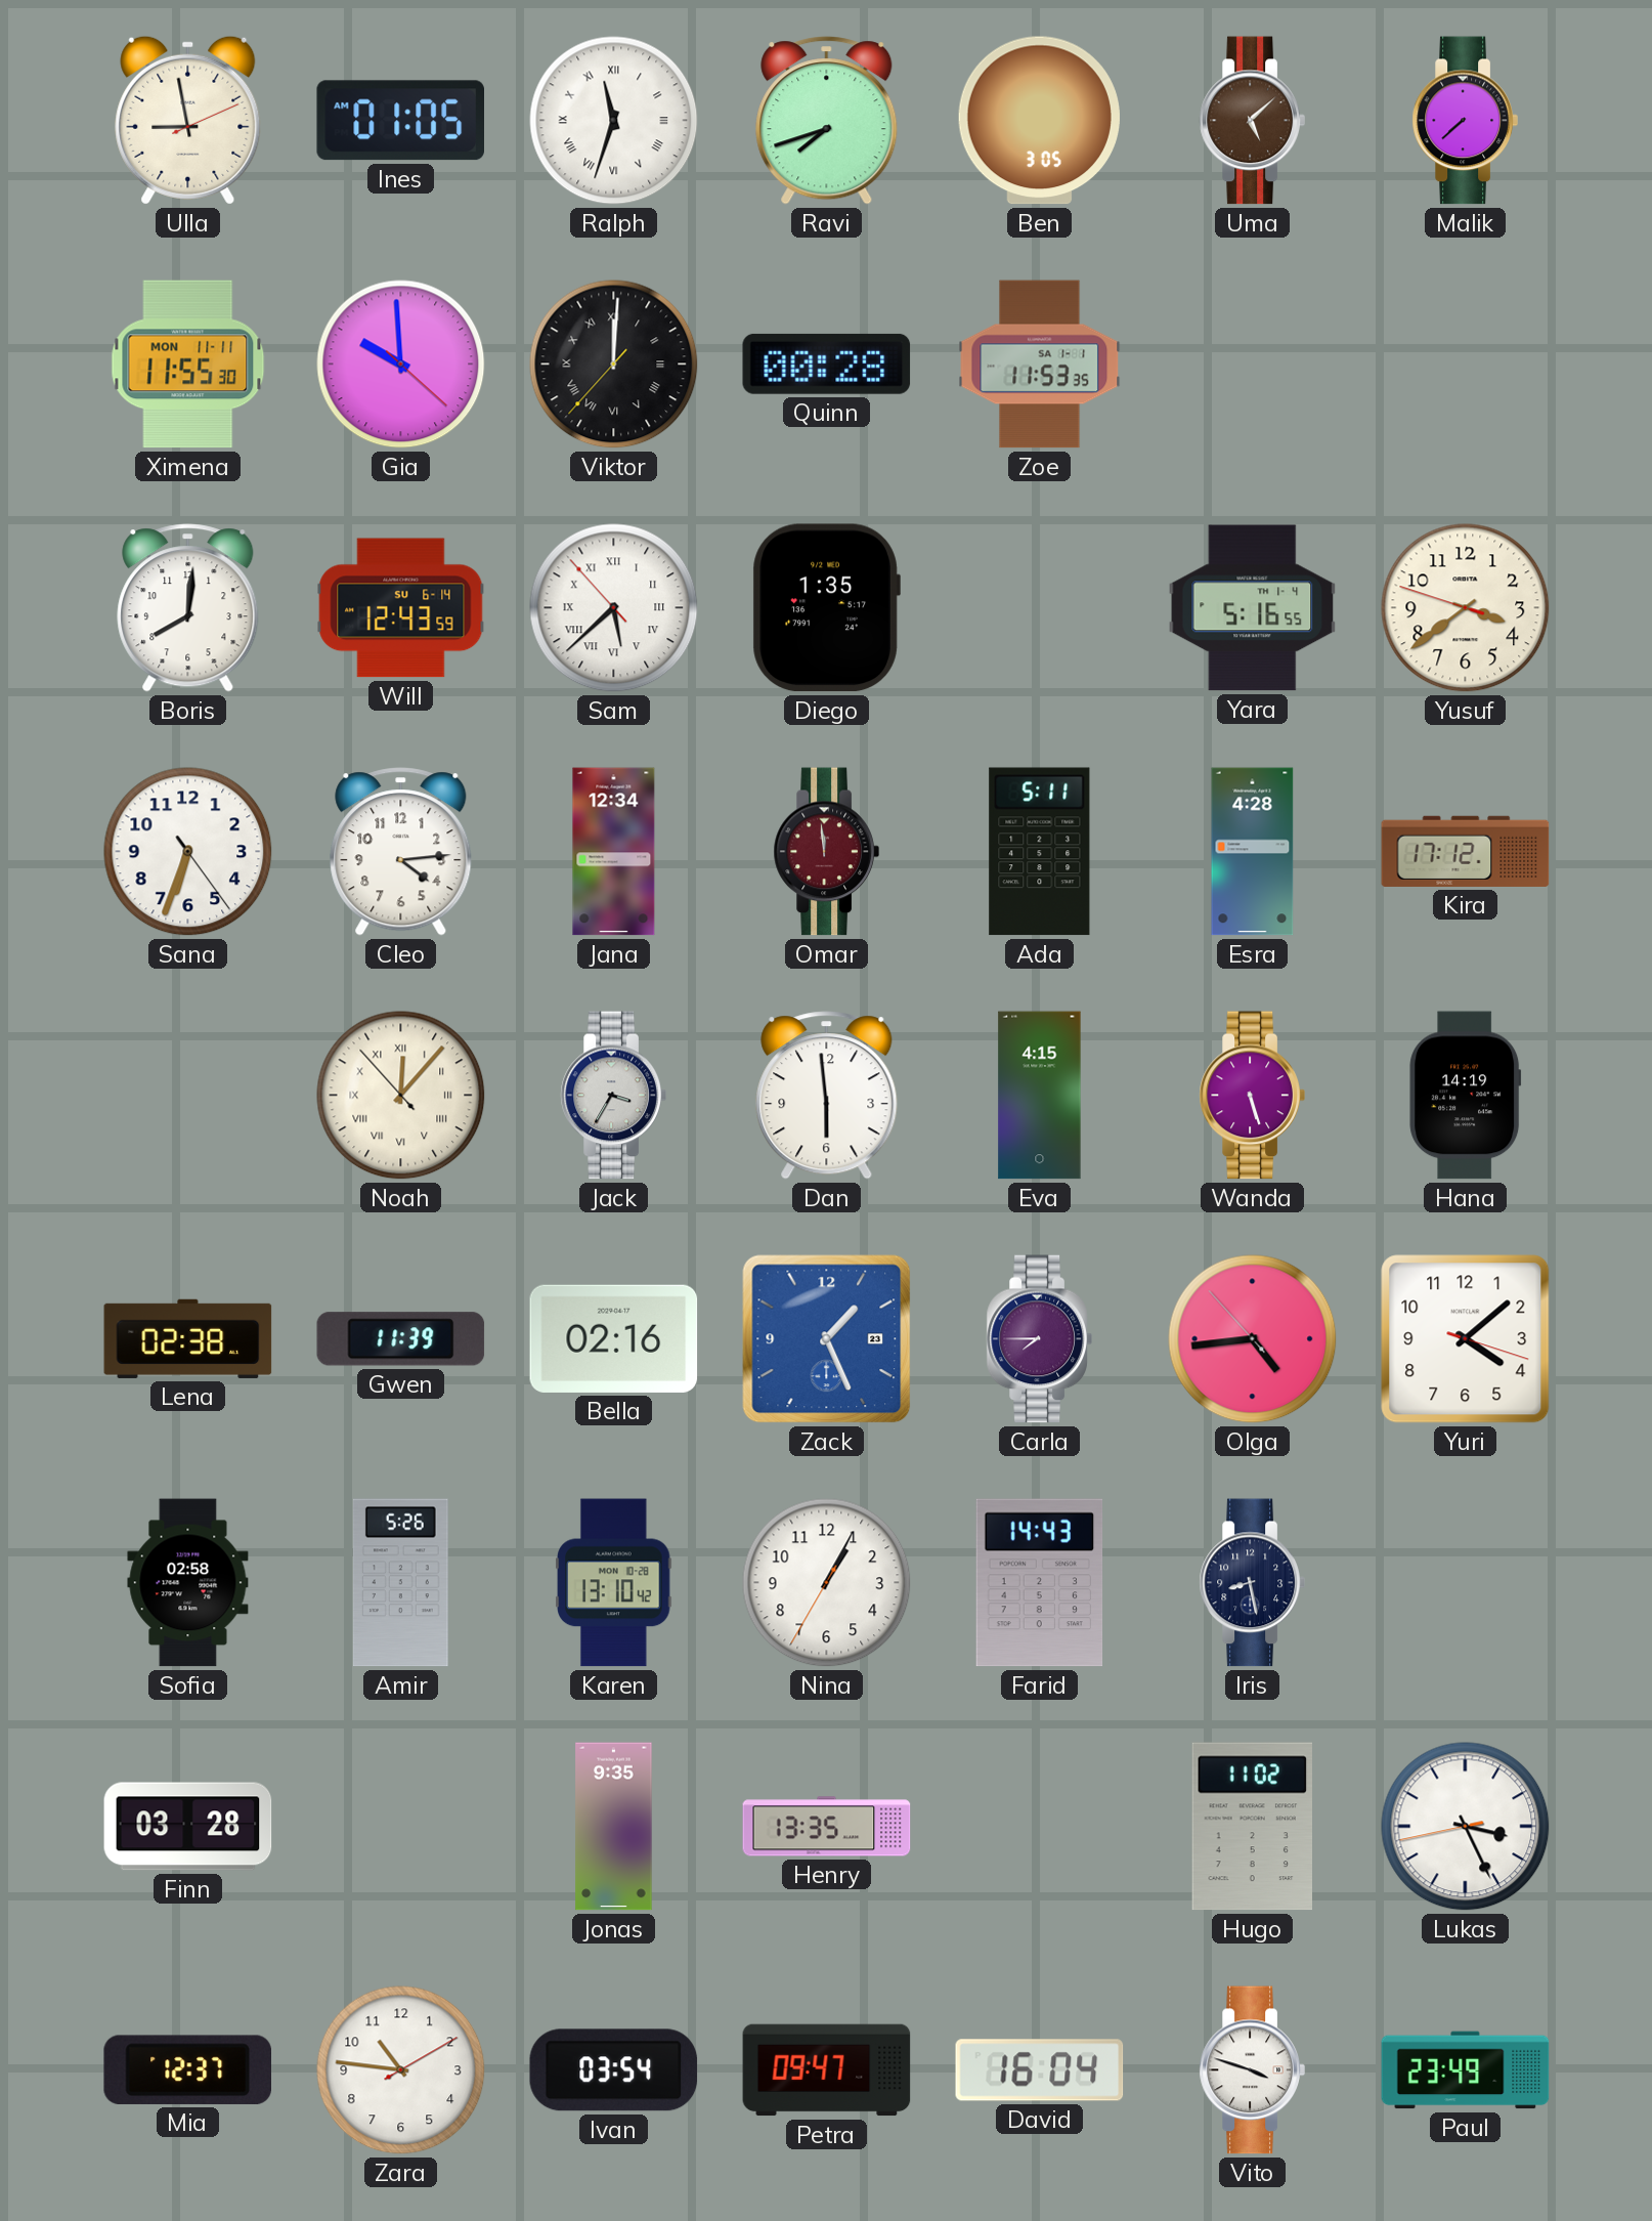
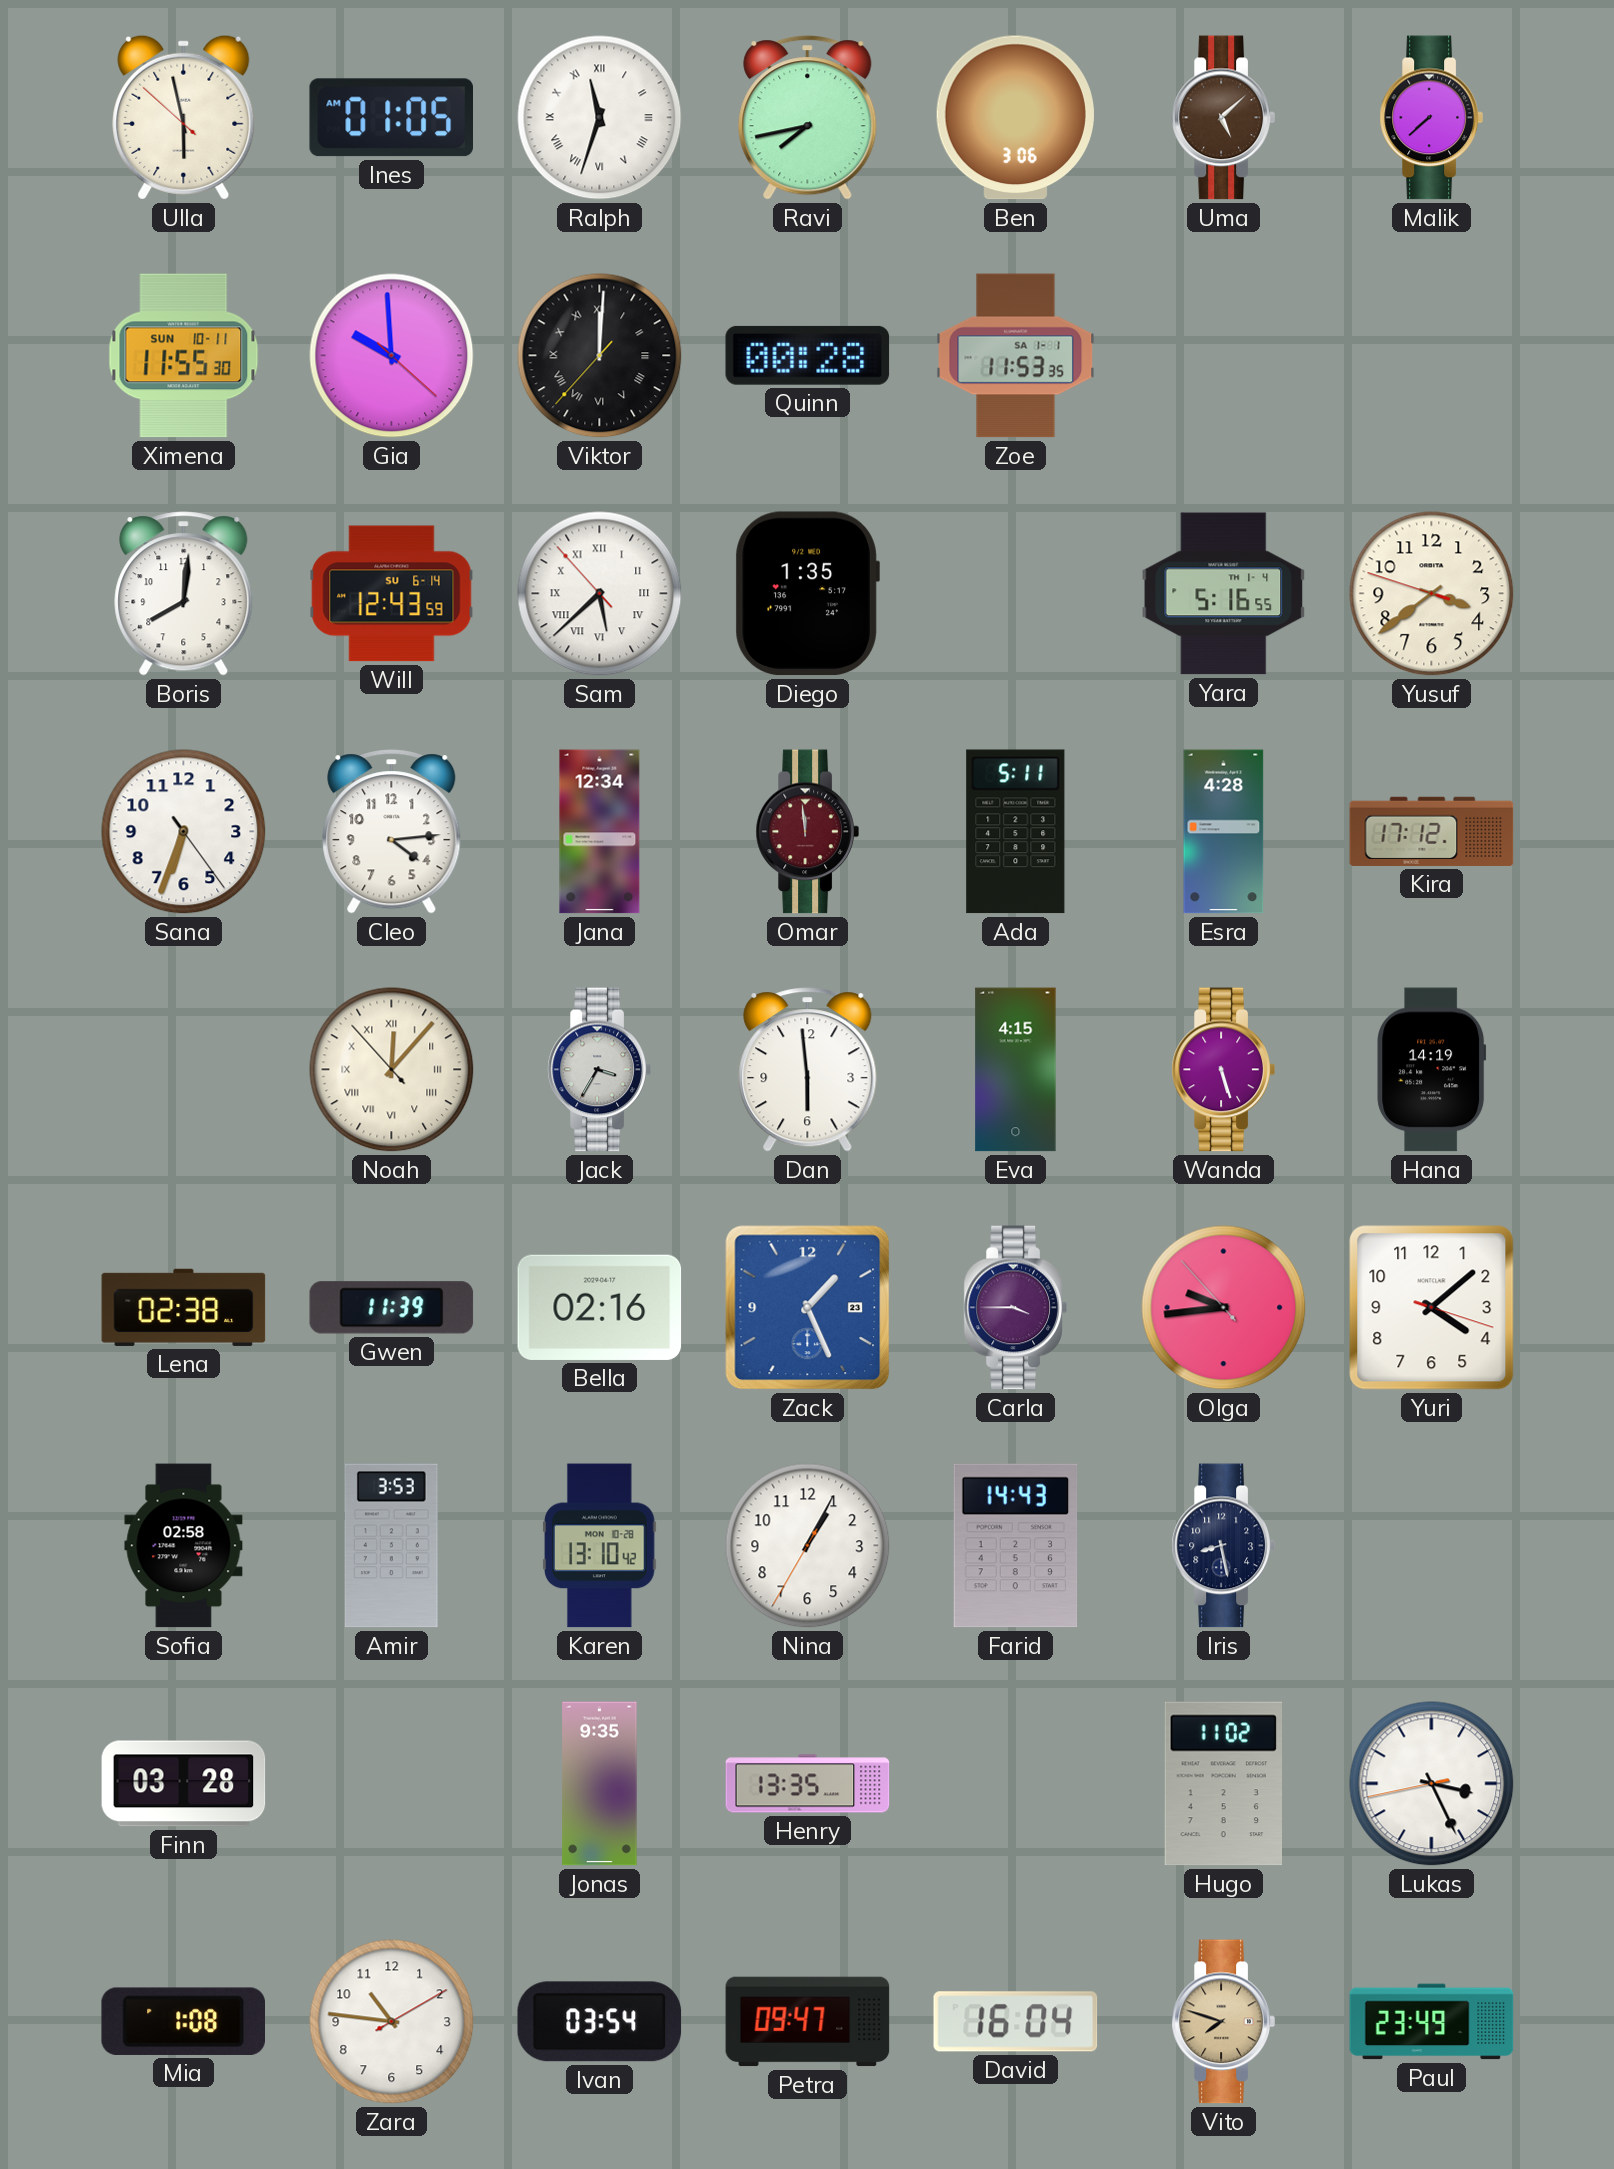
Ulla: 8:58 -> 5:57 (184, 117)
Ravi: 7:42 -> 7:43 (808, 118)
Ben: 3:05 -> 3:06 (1015, 118)
Ximena date: MON 11-11 -> SUN 10-11 (184, 356)
Carla: 7:45 -> 3:45 (1015, 1308)
Olga: 4:43 -> 9:43 (1224, 1308)
Amir: 5:26 -> 3:53 (391, 1546)
Mia: 12:37 -> 1:08 (183, 2021)
Vito: 3:48 -> 7:48 (1223, 2022)
Vito dial: white -> champagne (1223, 2022)
